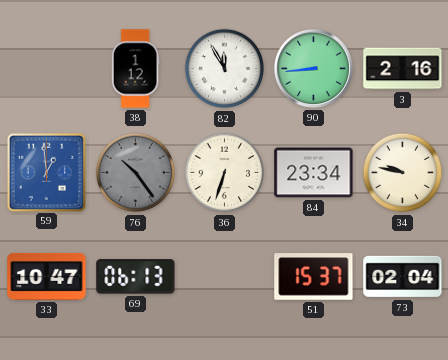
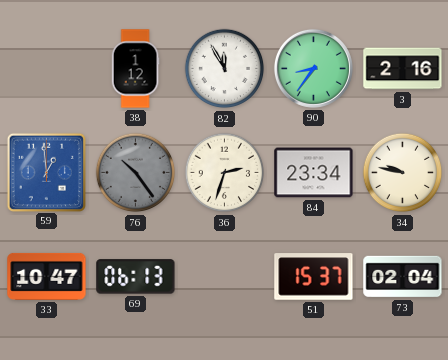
90: 8:44 -> 8:36 (313, 68)
36: 6:33 -> 2:33 (225, 173)
